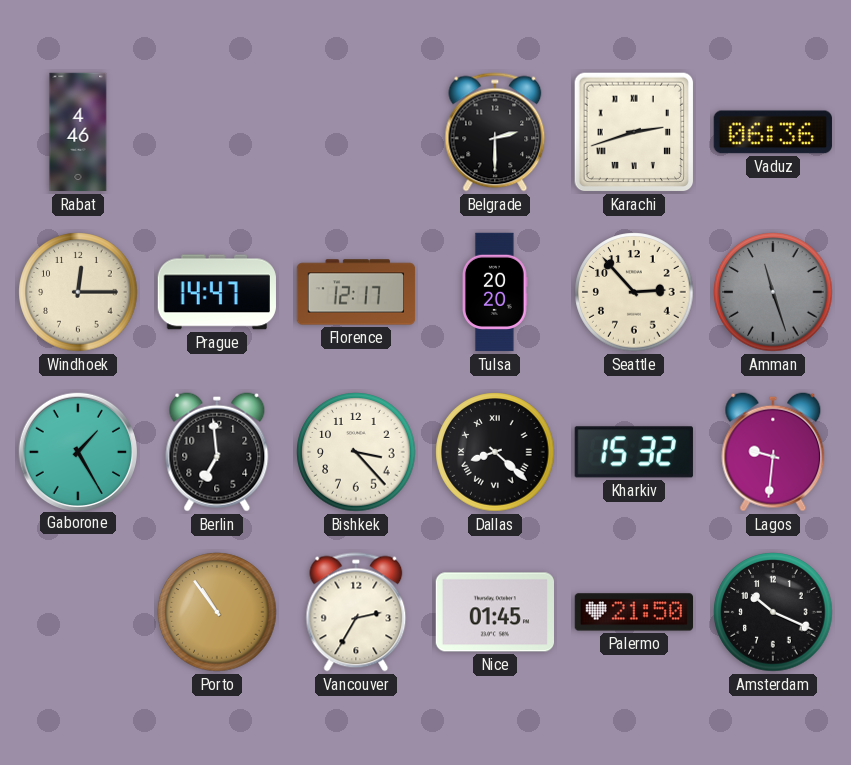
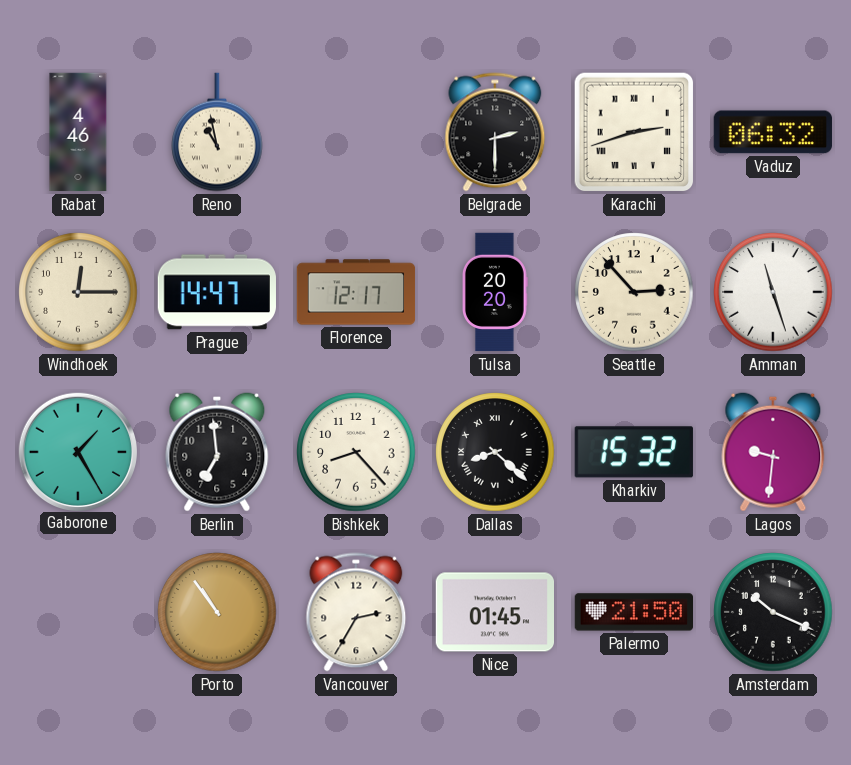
Reno: none -> 10:58 (217, 132)
Vaduz: 06:36 -> 06:32 (773, 132)
Amman dial: grey -> white (773, 292)
Bishkek: 3:23 -> 8:23 (356, 452)
